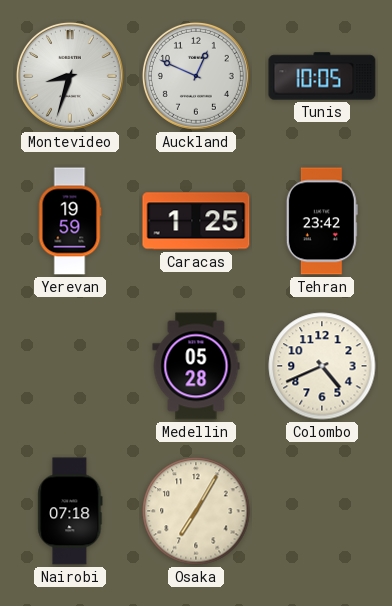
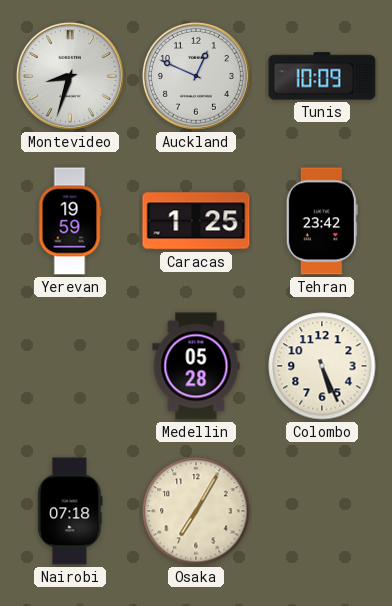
Tunis: 10:05 -> 10:09 (322, 76)
Colombo: 4:41 -> 5:26 (322, 366)
